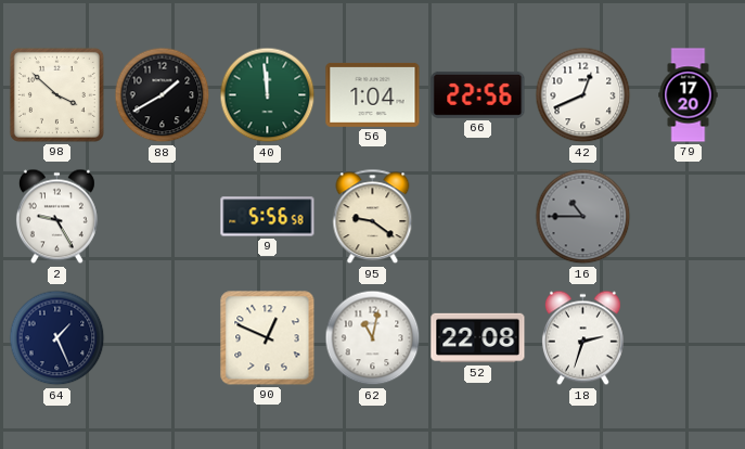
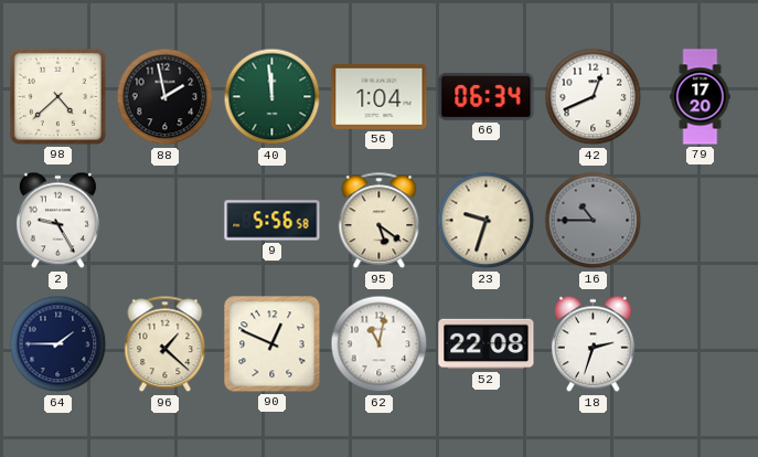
98: 3:52 -> 4:38 (57, 96)
88: 1:40 -> 1:58 (166, 97)
66: 22:56 -> 06:34 (487, 96)
95: 9:21 -> 5:21 (380, 221)
23: none -> 9:33 (487, 221)
64: 1:26 -> 1:45 (58, 344)
96: none -> 1:22 (166, 344)
